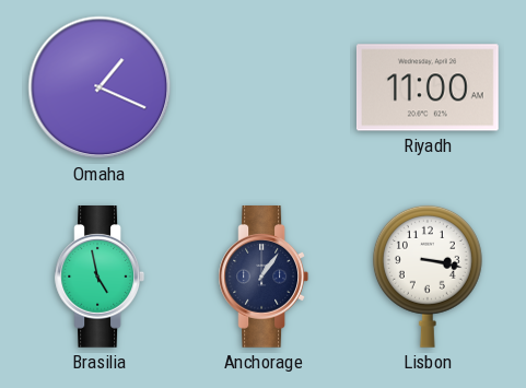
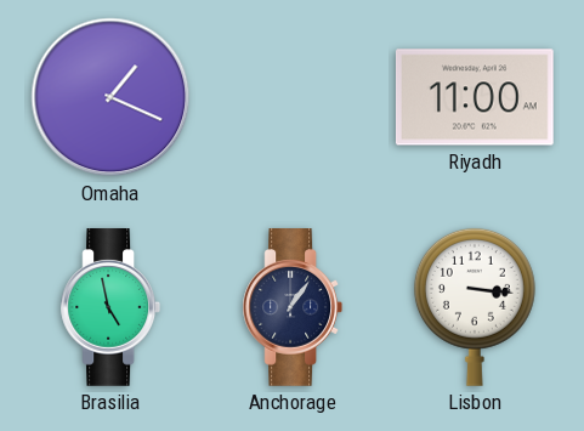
Lisbon: 3:17 -> 3:16 (475, 307)
